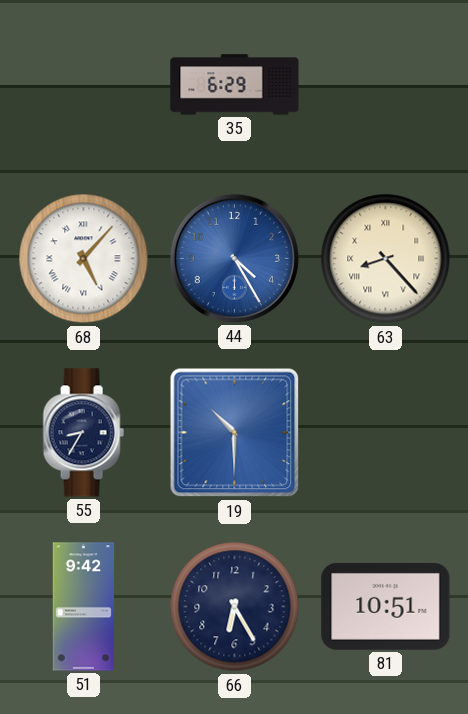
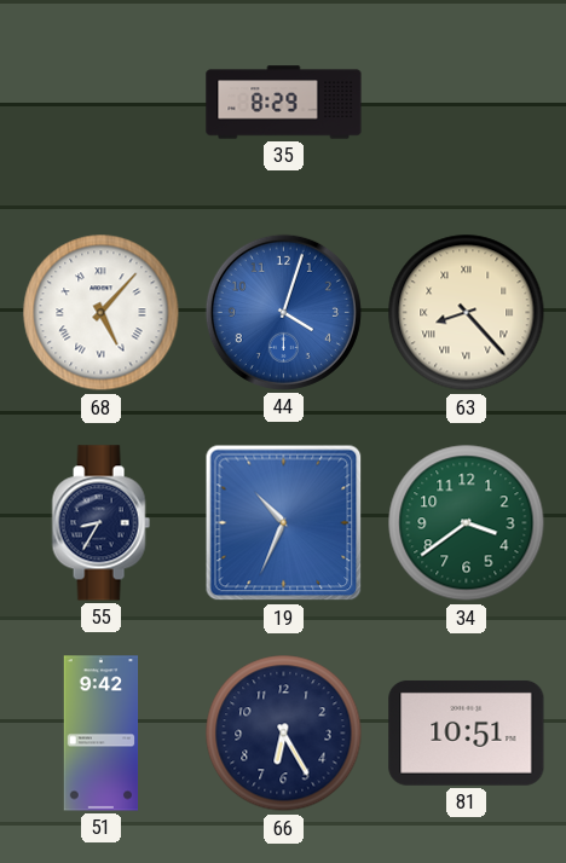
35: 6:29 -> 8:29 (284, 103)
44: 4:25 -> 4:03 (283, 312)
19: 10:30 -> 10:34 (284, 523)
34: none -> 3:39 (467, 523)
